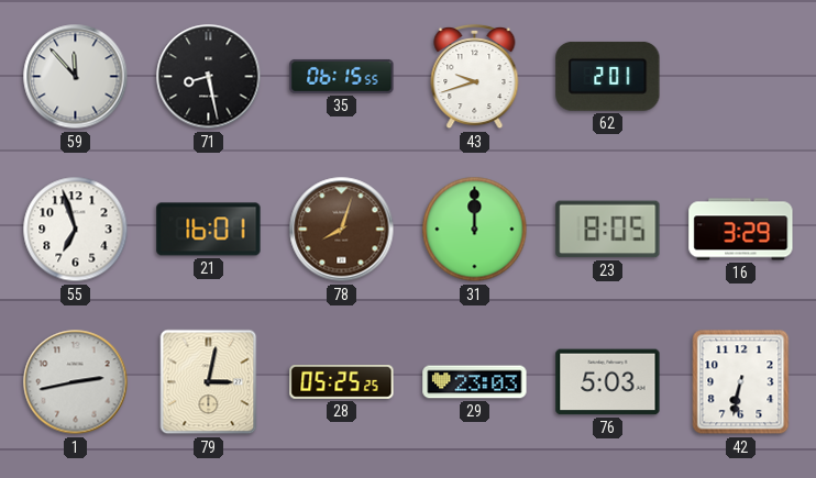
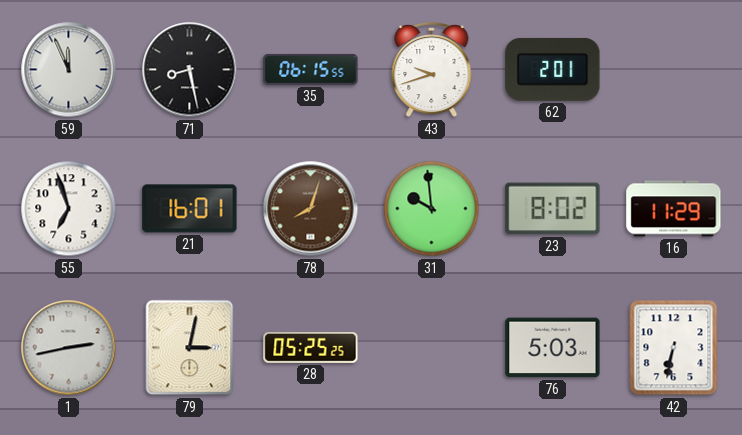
59: 11:53 -> 11:56 (69, 70)
31: 12:00 -> 9:59 (432, 209)
23: 8:05 -> 8:02 (553, 209)
16: 3:29 -> 11:29 (674, 209)
29: 23:03 -> none (475, 382)
